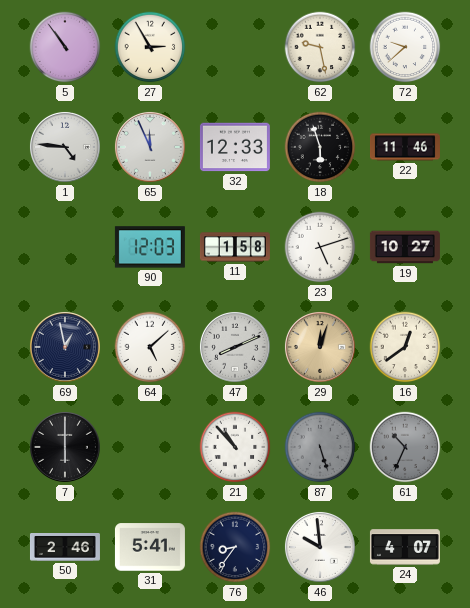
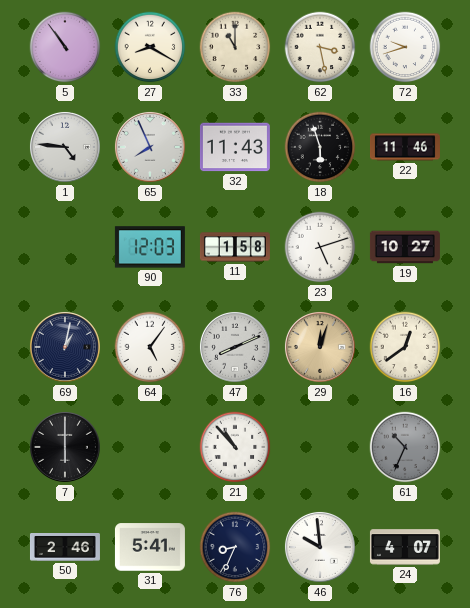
27: 2:55 -> 8:20 (150, 47)
33: none -> 11:00 (235, 47)
62: 9:28 -> 3:28 (320, 47)
72: 9:38 -> 9:42 (405, 47)
65: 11:56 -> 7:56 (150, 147)
32: 12:33 -> 11:43 (235, 147)
69: 12:58 -> 1:02 (65, 347)
64: 5:08 -> 5:06 (150, 347)
87: 5:27 -> none (320, 447)
76: 8:36 -> 8:34 (235, 547)
